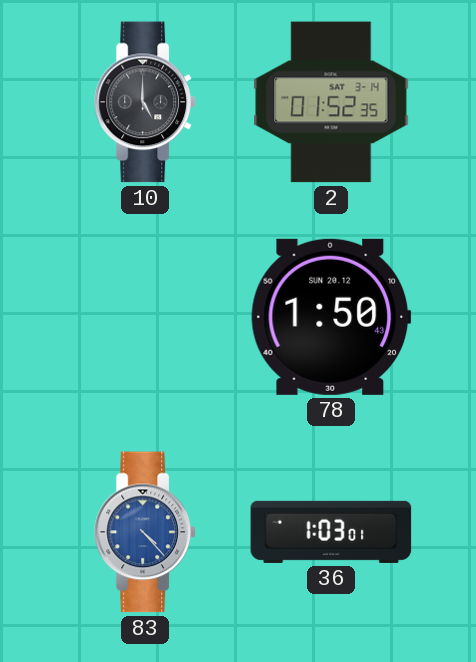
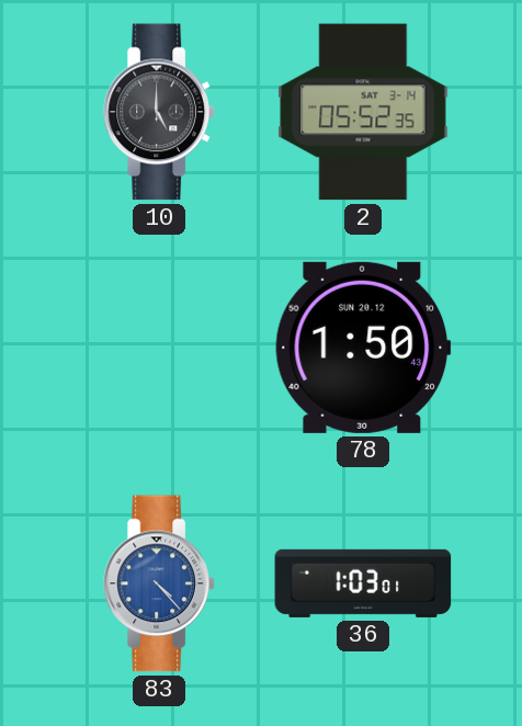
2: 01:52 -> 05:52 (363, 112)
